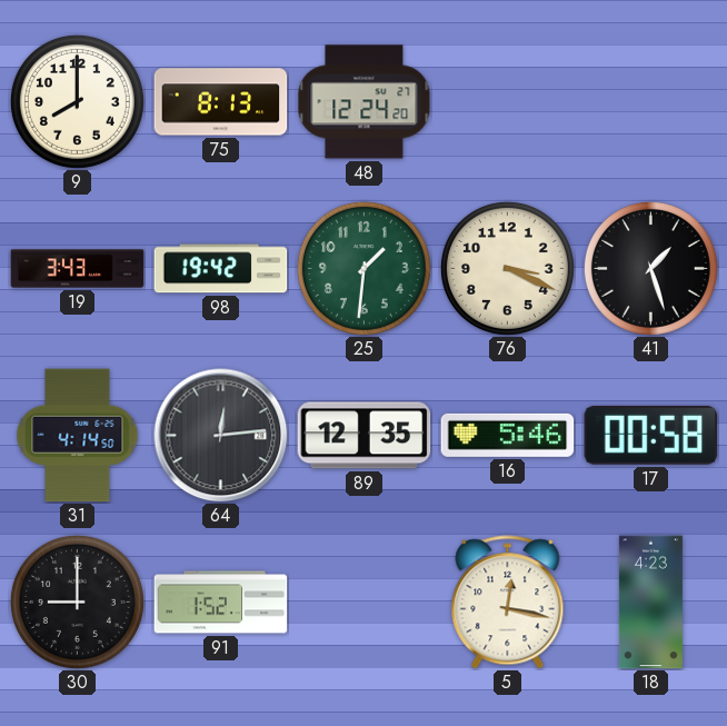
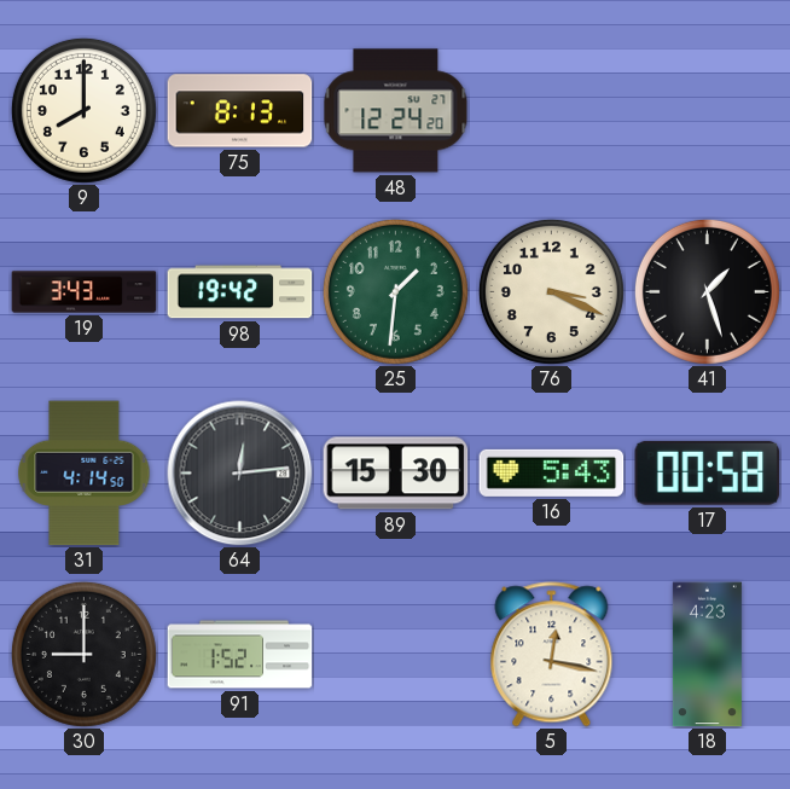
89: 12:35 -> 15:30 (396, 474)
16: 5:46 -> 5:43 (552, 472)
